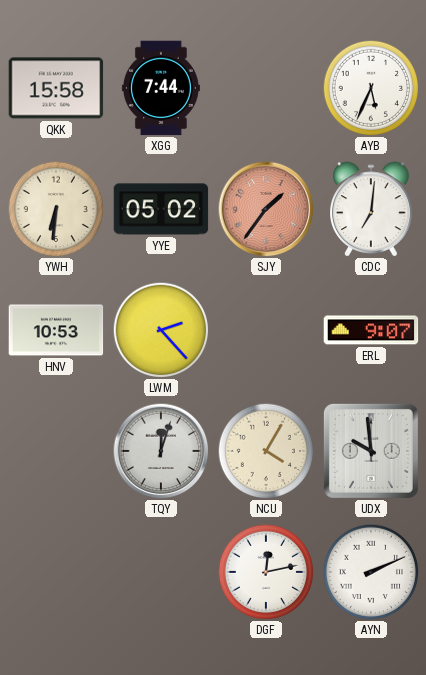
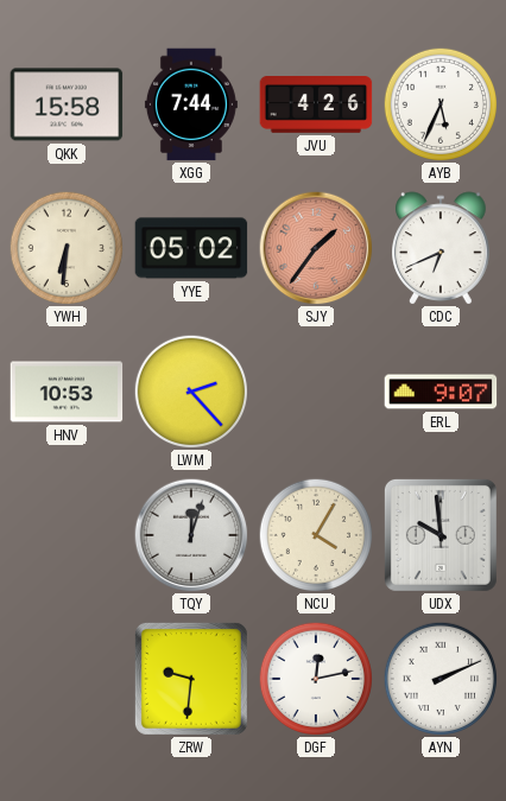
JVU: none -> 4:26 (316, 104)
CDC: 7:01 -> 6:41 (441, 248)
ZRW: none -> 9:31 (191, 679)
